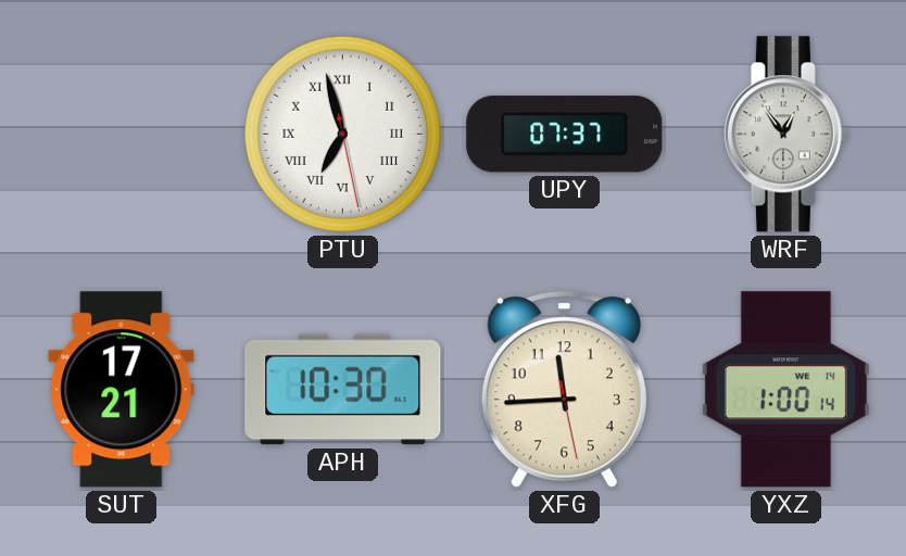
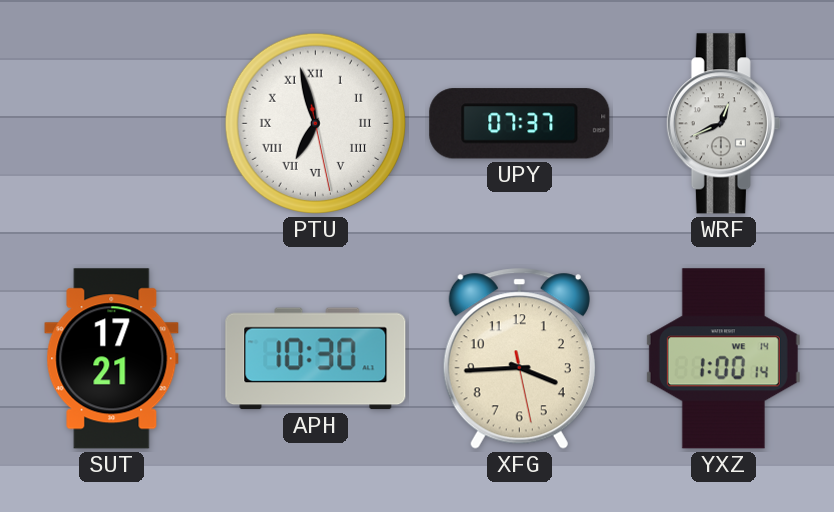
WRF: 12:54 -> 12:41 (723, 124)
XFG: 11:44 -> 3:44 (519, 359)
